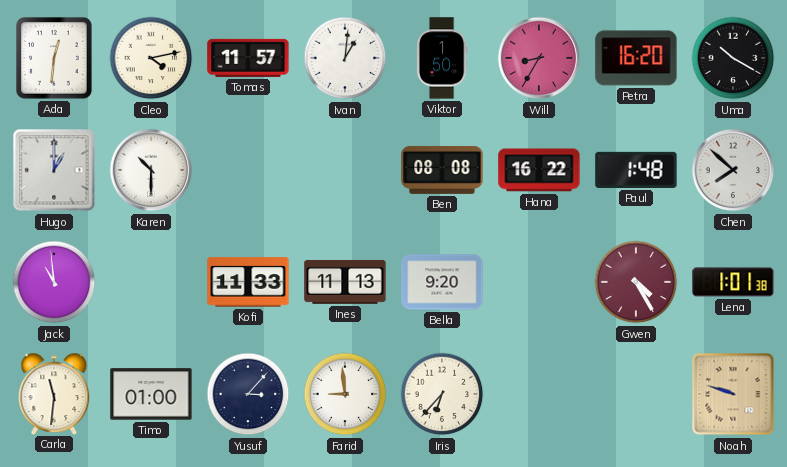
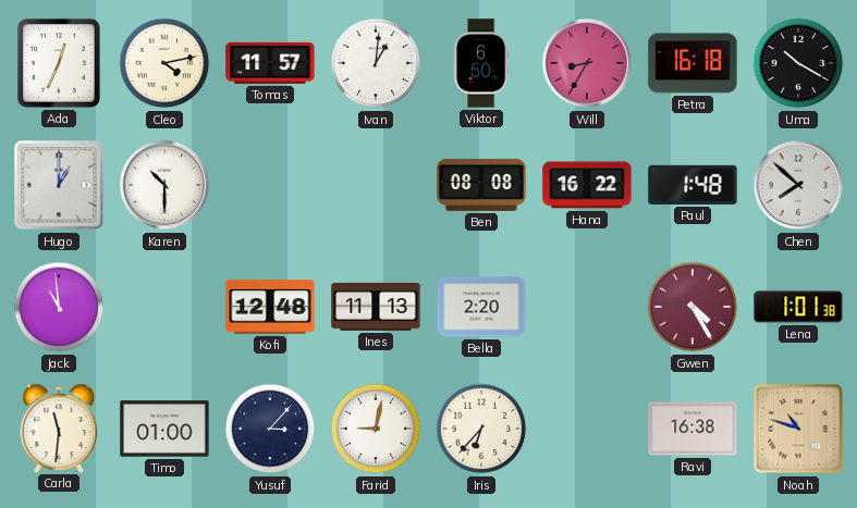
Ada: 12:31 -> 12:34 (60, 63)
Viktor: 1:50 -> 6:50 (481, 63)
Petra: 16:20 -> 16:18 (693, 63)
Kofi: 11:33 -> 12:48 (270, 307)
Bella: 9:20 -> 2:20 (481, 307)
Farid: 8:59 -> 9:02 (376, 429)
Ravi: none -> 16:38 (693, 429)
Noah: 9:48 -> 10:48 (798, 429)
